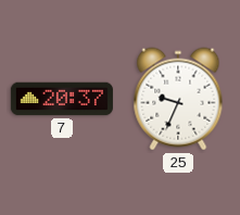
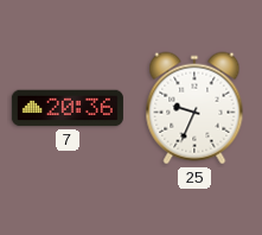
7: 20:37 -> 20:36 (68, 108)
